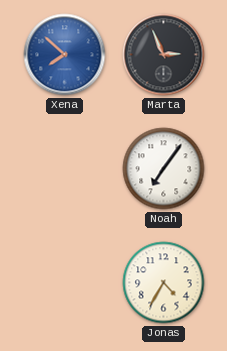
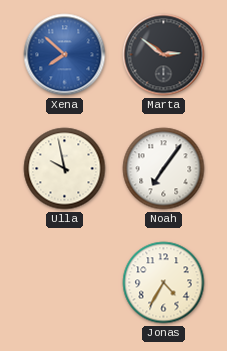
Marta: 2:56 -> 2:51 (164, 55)
Ulla: none -> 9:58 (65, 169)
